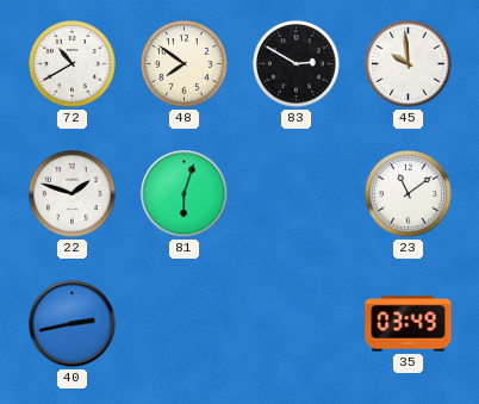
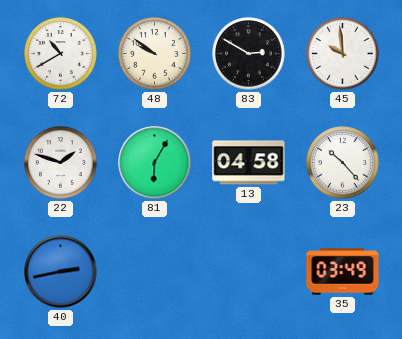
48: 7:51 -> 9:51 (155, 54)
81: 6:03 -> 6:05 (155, 163)
13: none -> 04:58 (249, 163)
23: 11:09 -> 10:23 (343, 163)
